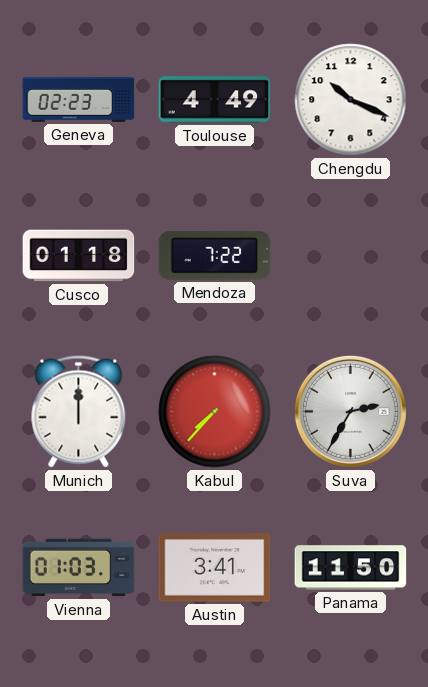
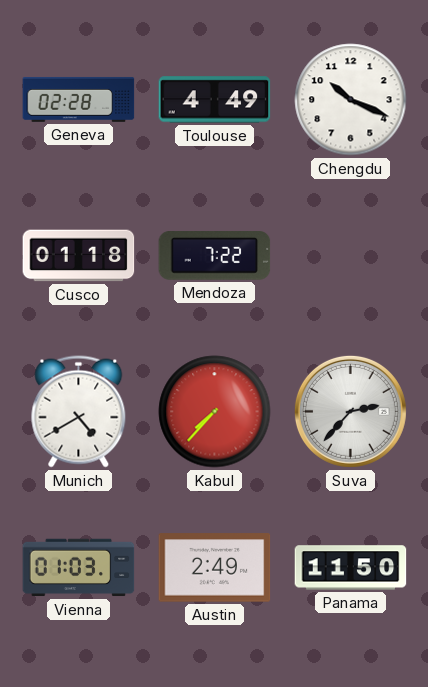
Geneva: 02:23 -> 02:28 (79, 99)
Munich: 12:00 -> 4:40 (79, 412)
Suva: 2:35 -> 2:37 (350, 411)
Austin: 3:41 -> 2:49 (215, 568)
